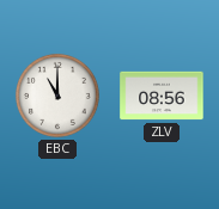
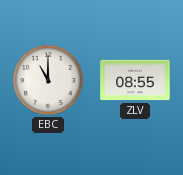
ZLV: 08:56 -> 08:55 (135, 80)
